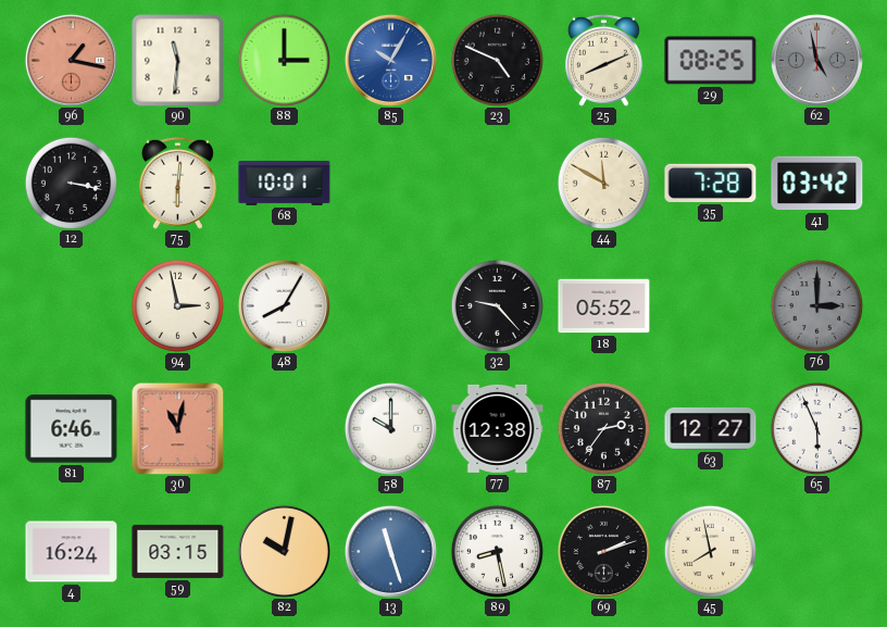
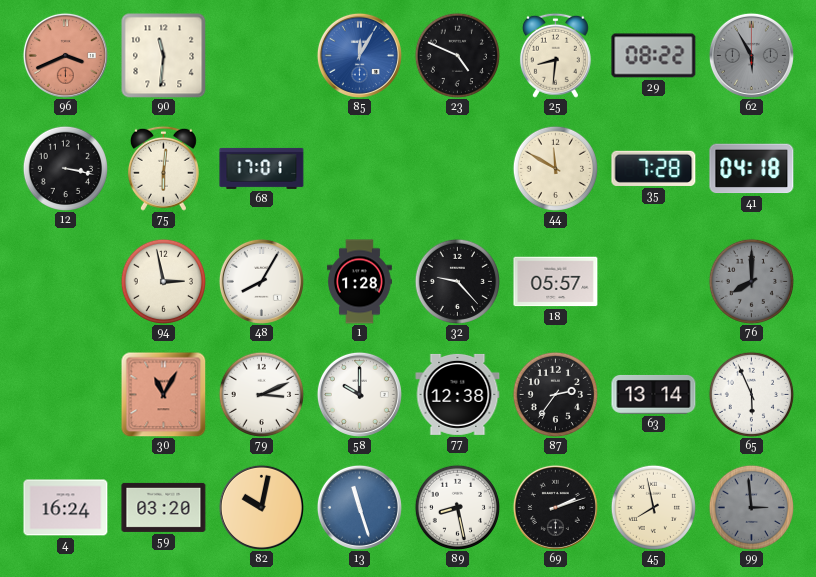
96: 1:17 -> 3:41 (65, 55)
88: 3:00 -> none (284, 60)
85: 10:05 -> 12:05 (359, 55)
25: 8:11 -> 8:31 (555, 55)
29: 08:25 -> 08:22 (654, 56)
62: 4:58 -> 5:55 (751, 55)
68: 10:01 -> 17:01 (262, 168)
41: 03:42 -> 04:18 (752, 169)
1: none -> 1:28 (359, 282)
18: 05:52 -> 05:57 (556, 282)
76: 3:00 -> 8:00 (751, 281)
81: 6:46 -> none (72, 429)
30: 11:02 -> 11:05 (163, 394)
79: none -> 3:11 (261, 394)
63: 12:27 -> 13:14 (654, 394)
59: 03:15 -> 03:20 (164, 507)
99: none -> 2:59 (751, 507)
